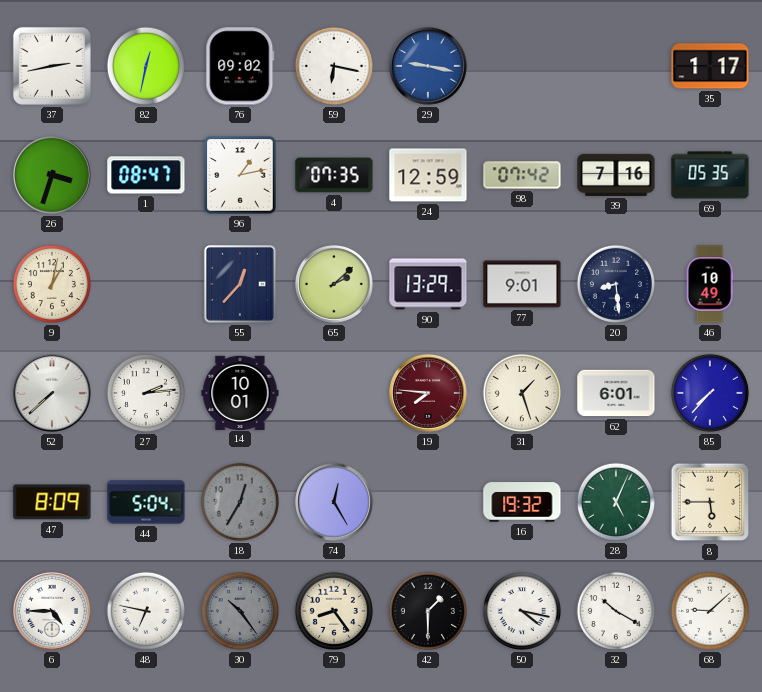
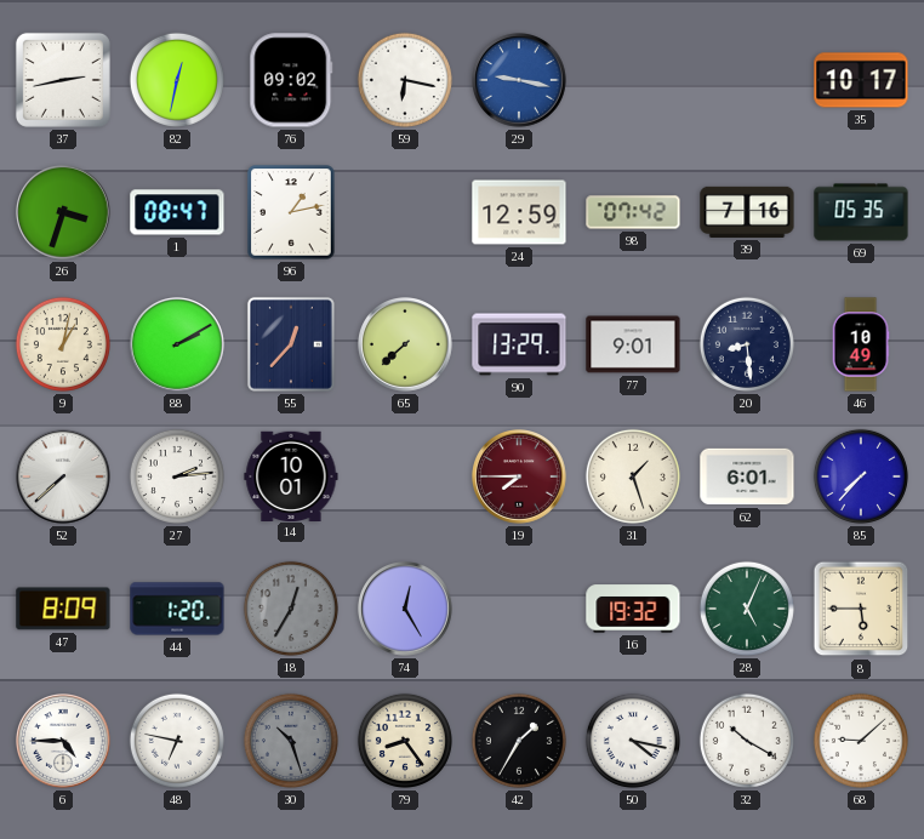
35: 1:17 -> 10:17 (861, 80)
4: 07:35 -> none (334, 175)
88: none -> 2:10 (178, 346)
65: 2:08 -> 7:38 (406, 346)
19: 7:46 -> 7:45 (520, 478)
44: 5:04 -> 1:20 (177, 609)
30: 10:24 -> 10:27 (291, 741)
42: 1:30 -> 1:35 (519, 741)
